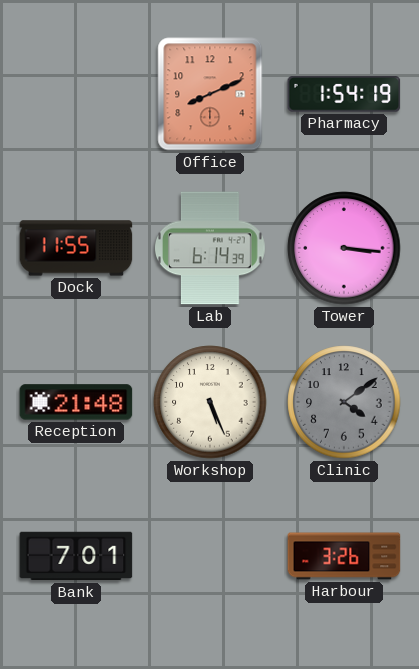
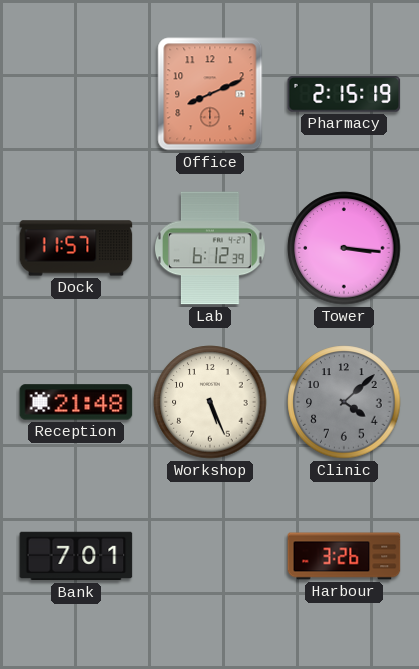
Pharmacy: 1:54 -> 2:15 (344, 94)
Dock: 11:55 -> 11:57 (76, 248)
Lab: 6:14 -> 6:12 (210, 248)
Clinic: 4:09 -> 4:08 (344, 402)
